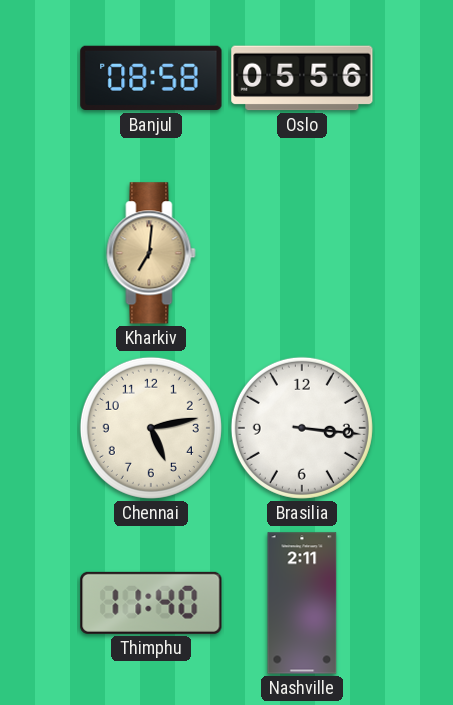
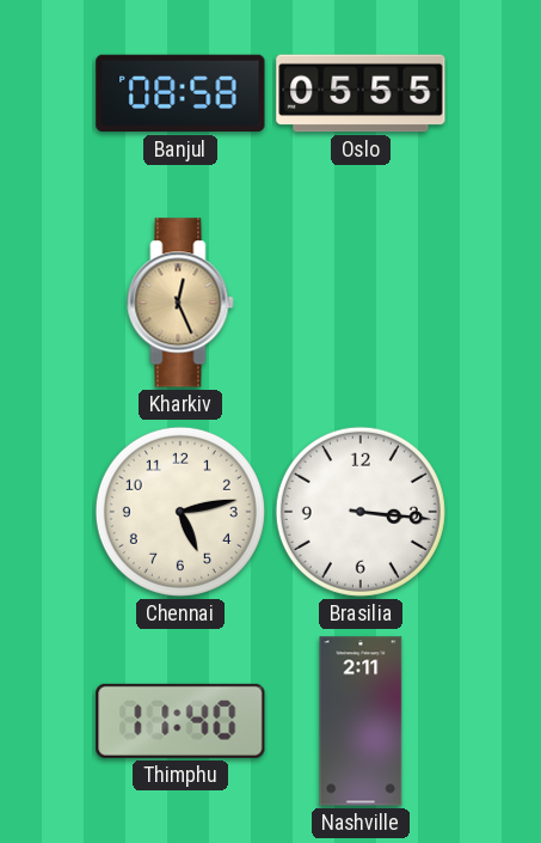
Oslo: 05:56 -> 05:55 (361, 93)
Kharkiv: 7:01 -> 12:26 (180, 303)
